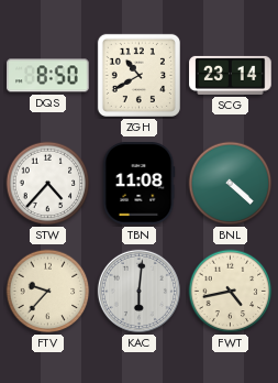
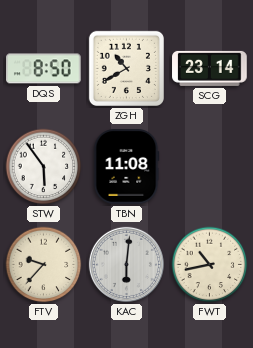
STW: 4:37 -> 5:54 (44, 167)
BNL: 4:22 -> none (231, 184)
FWT: 4:43 -> 10:43 (210, 265)
